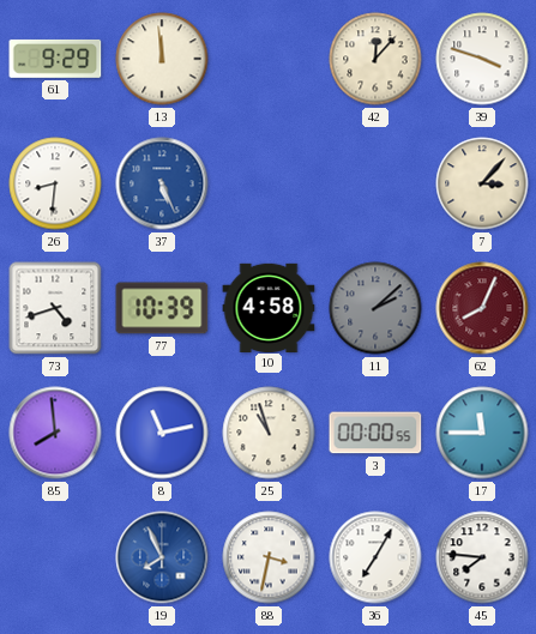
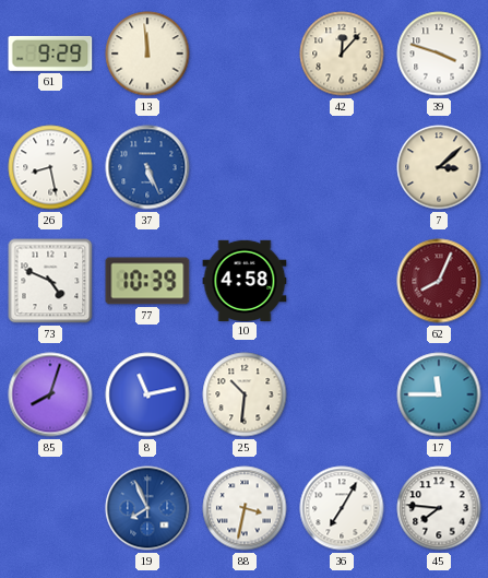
26: 8:31 -> 8:28 (50, 167)
7: 3:07 -> 3:08 (439, 167)
73: 4:42 -> 4:49 (50, 281)
11: 2:08 -> none (375, 308)
85: 7:59 -> 8:03 (50, 394)
25: 10:57 -> 10:31 (245, 394)
3: 00:00 -> none (375, 433)
